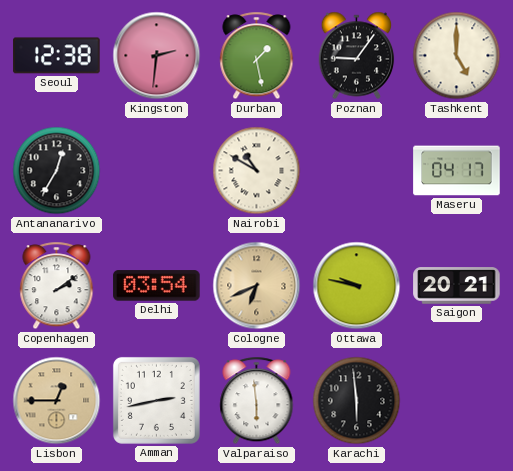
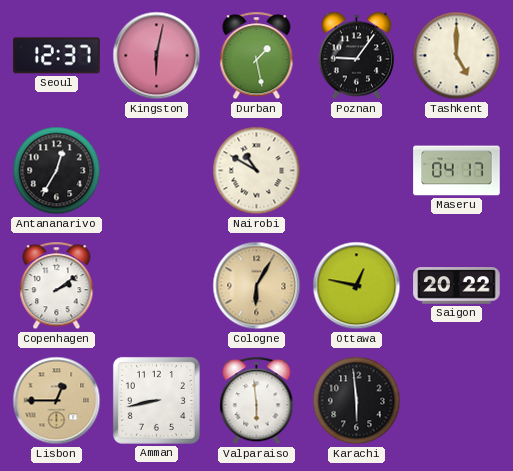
Seoul: 12:38 -> 12:37 (57, 56)
Kingston: 2:31 -> 6:02 (157, 56)
Delhi: 03:54 -> none (157, 286)
Cologne: 6:41 -> 6:05 (257, 286)
Ottawa: 9:47 -> 12:47 (357, 286)
Saigon: 20:21 -> 20:22 (457, 286)
Amman: 2:43 -> 8:43 (156, 400)
